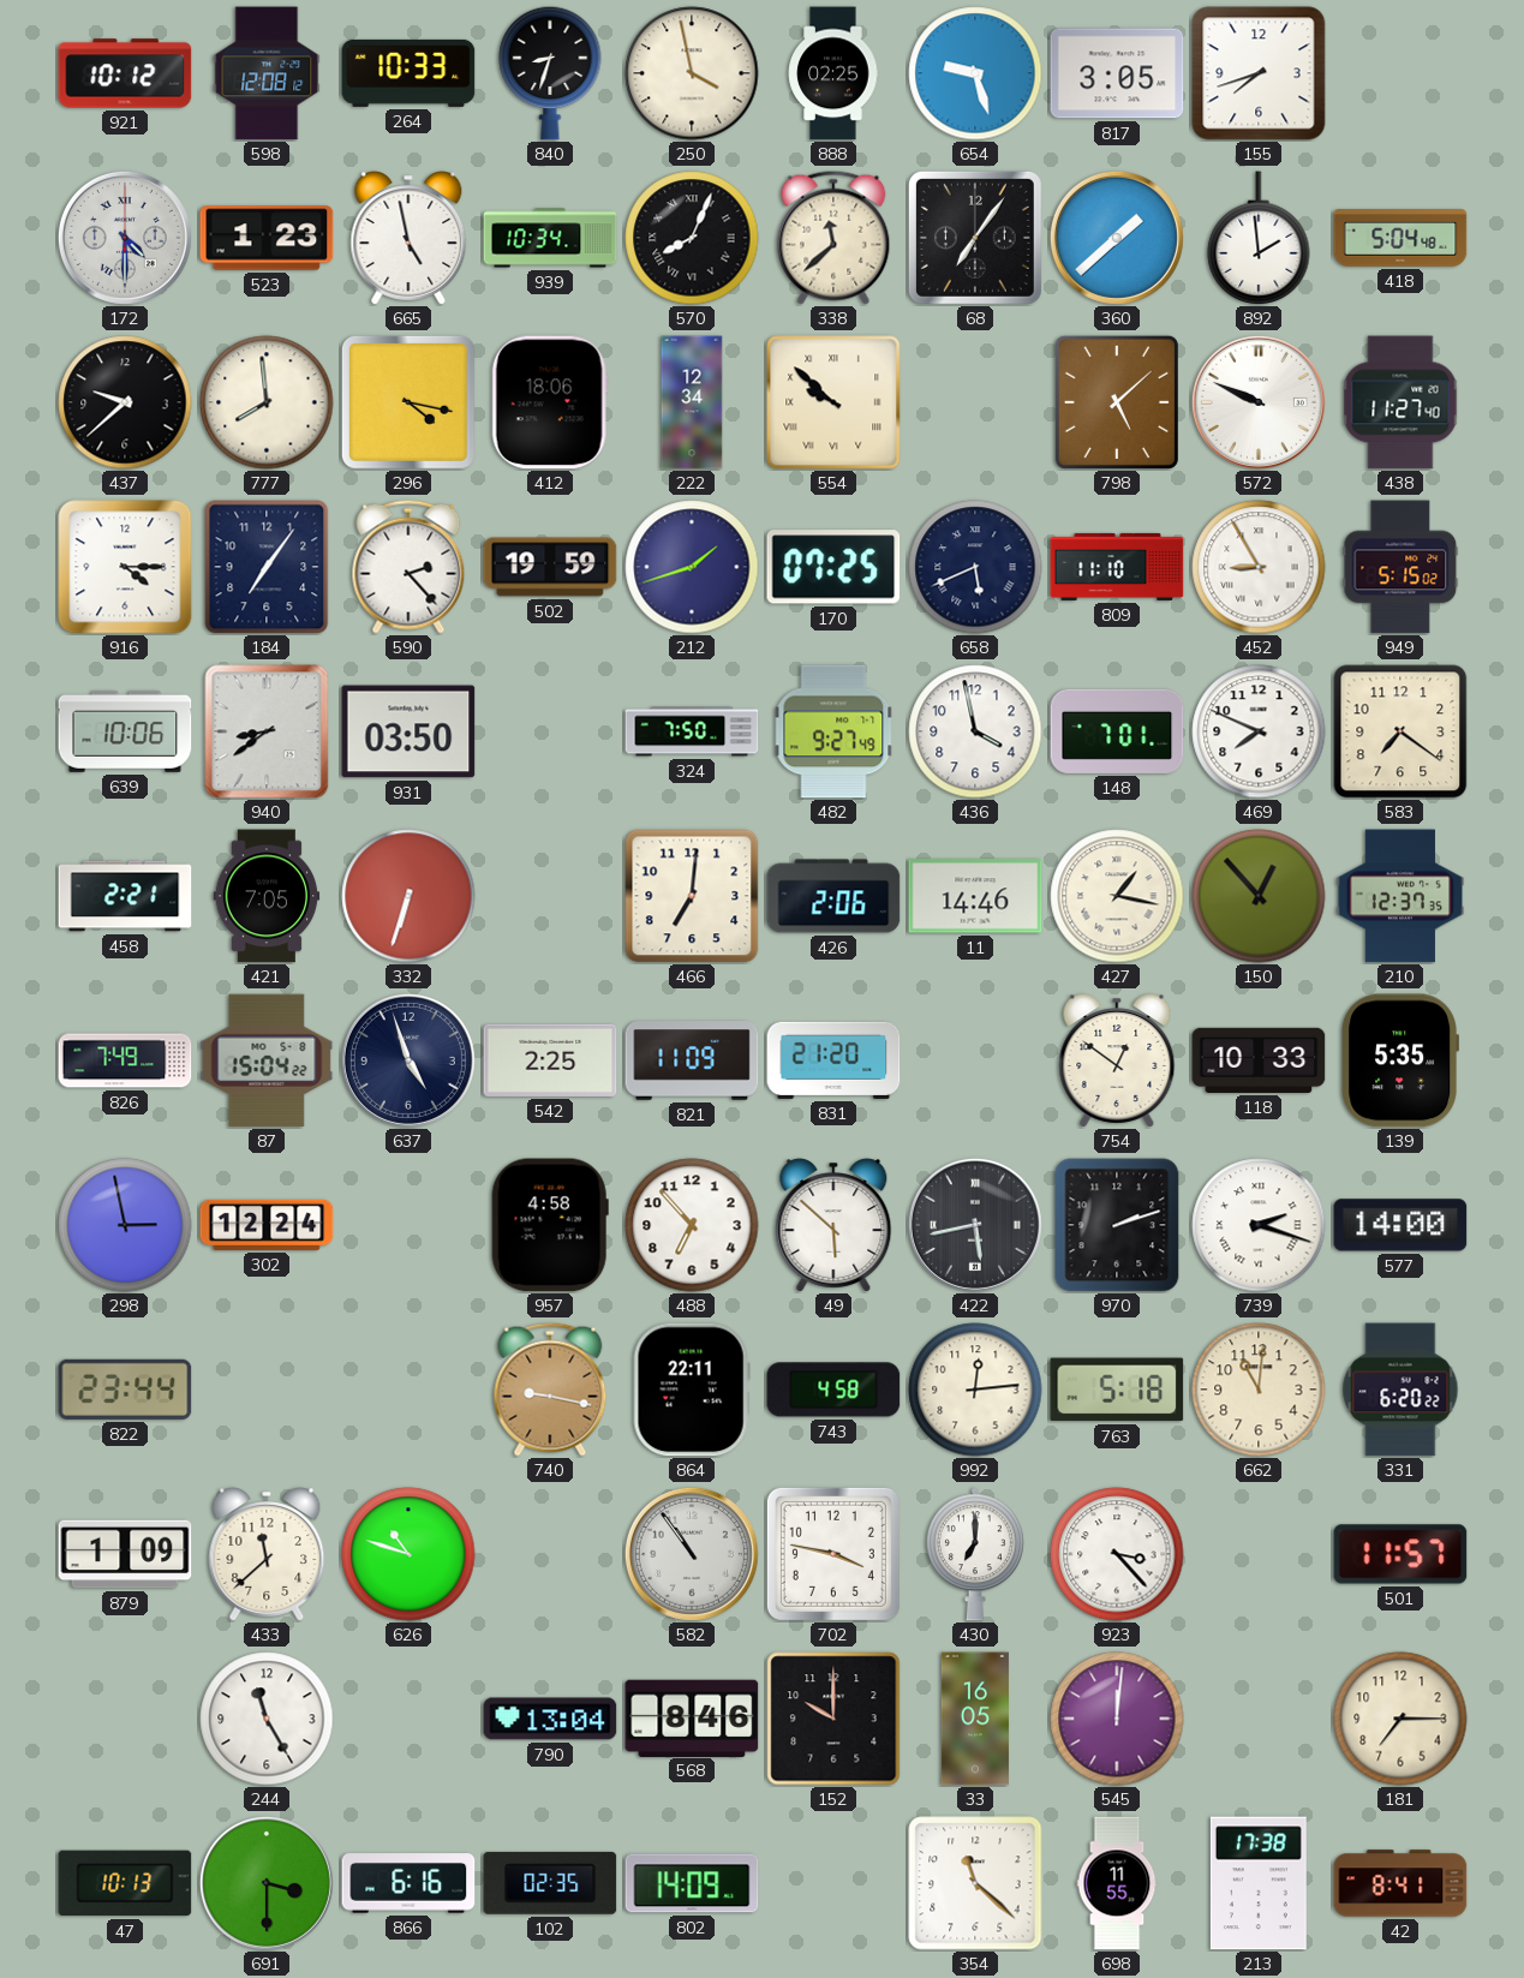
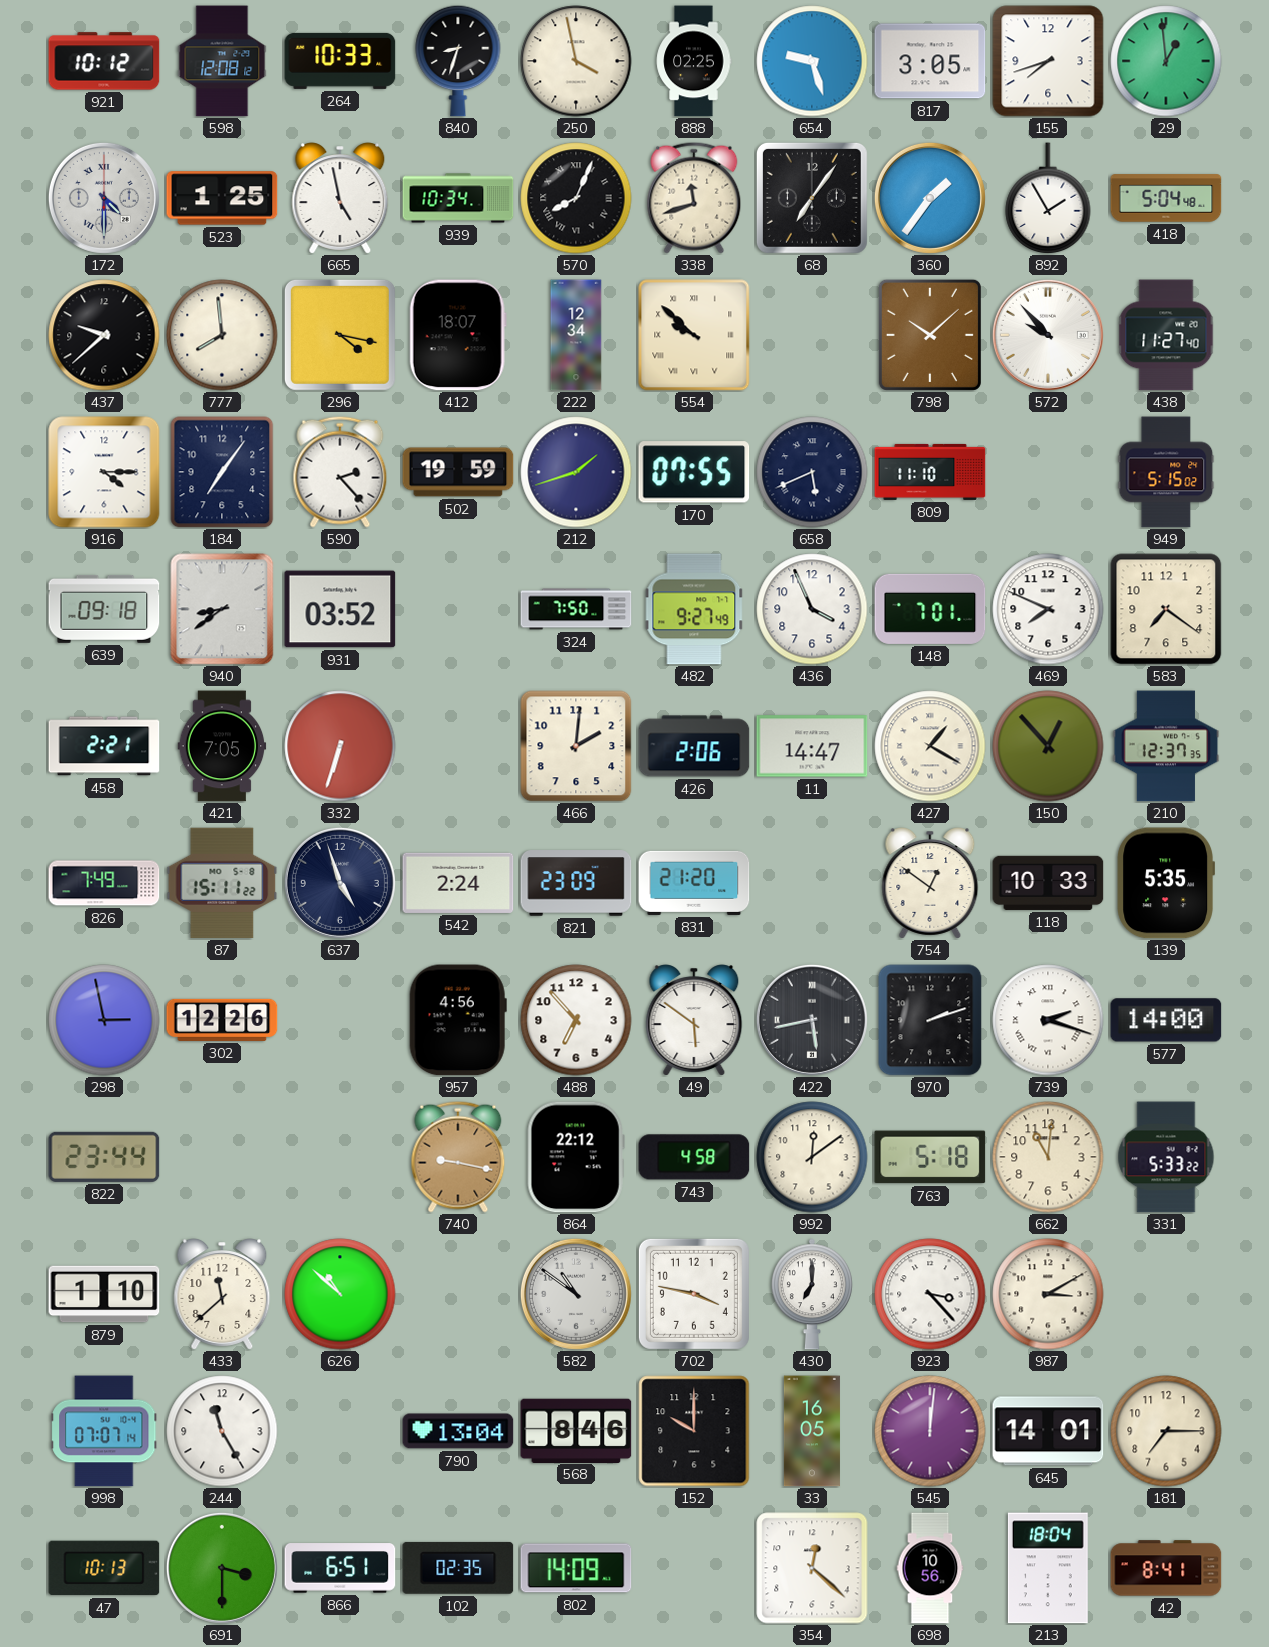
29: none -> 12:59 (1166, 61)
523: 1:23 -> 1:25 (222, 198)
338: 11:38 -> 11:42 (694, 198)
360: 1:38 -> 1:36 (930, 198)
892: 1:59 -> 1:55 (1048, 198)
412: 18:06 -> 18:07 (458, 335)
798: 5:08 -> 10:08 (930, 335)
572: 9:49 -> 9:53 (1048, 335)
170: 07:25 -> 07:55 (694, 472)
452: 8:55 -> none (1259, 567)
639: 10:06 -> 09:18 (104, 609)
931: 03:50 -> 03:52 (340, 609)
436: 3:58 -> 3:56 (812, 609)
466: 7:01 -> 2:01 (576, 746)
11: 14:46 -> 14:47 (812, 746)
427: 1:17 -> 1:20 (930, 746)
87: 15:04 -> 15:11 (222, 883)
542: 2:25 -> 2:24 (458, 883)
821: 11:09 -> 23:09 (576, 883)
302: 12:24 -> 12:26 (222, 1020)
957: 4:58 -> 4:56 (458, 1020)
49: 5:52 -> 5:51 (694, 1020)
864: 22:11 -> 22:12 (576, 1157)
992: 12:14 -> 12:09 (812, 1157)
331: 6:20 -> 5:33 (1166, 1157)
879: 1:09 -> 1:10 (104, 1294)
626: 10:48 -> 10:52 (340, 1294)
582: 10:54 -> 10:51 (576, 1294)
987: none -> 3:10 (1048, 1294)
501: 11:57 -> none (1400, 1554)
998: none -> 07:07 (104, 1431)
645: none -> 14:01 (1048, 1431)
866: 6:16 -> 6:51 (340, 1568)
354: 11:22 -> 12:22 (812, 1568)
698: 11:55 -> 10:56 (930, 1568)
213: 17:38 -> 18:04 (1048, 1568)
